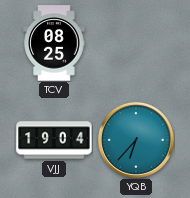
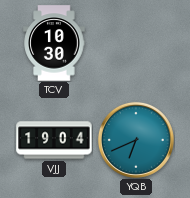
TCV: 08:25 -> 10:30 (54, 43)
YQB: 6:37 -> 6:41 (136, 140)
